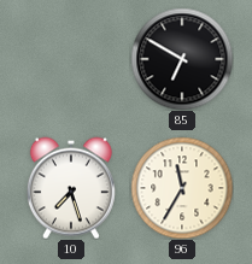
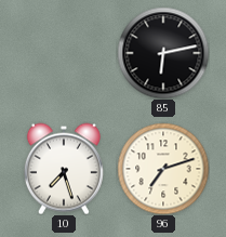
85: 6:50 -> 6:13 (163, 53)
96: 11:35 -> 7:12 (163, 169)
